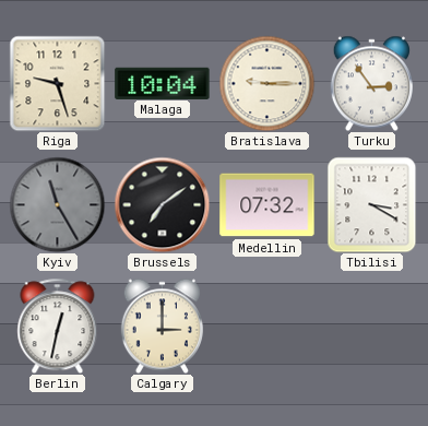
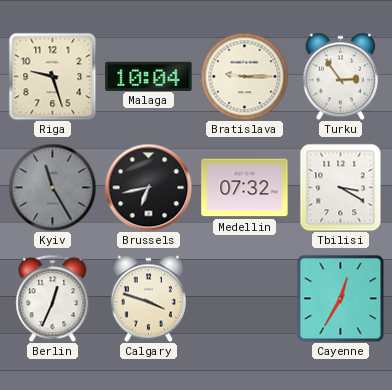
Brussels: 7:09 -> 6:43 (148, 187)
Berlin: 12:32 -> 12:34 (53, 298)
Calgary: 3:00 -> 3:48 (148, 298)
Cayenne: none -> 12:35 (340, 298)
